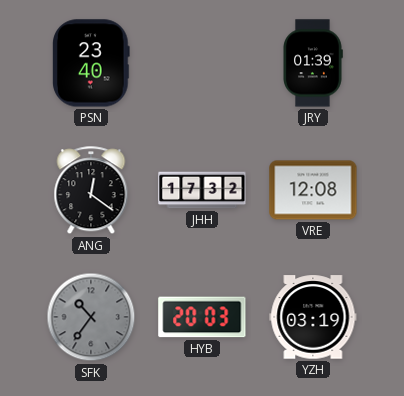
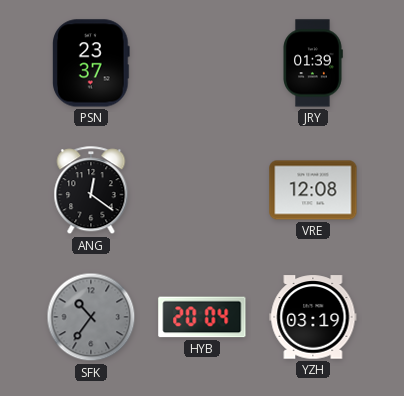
PSN: 23:40 -> 23:37 (92, 63)
JHH: 17:32 -> none (202, 190)
HYB: 20:03 -> 20:04 (202, 317)
